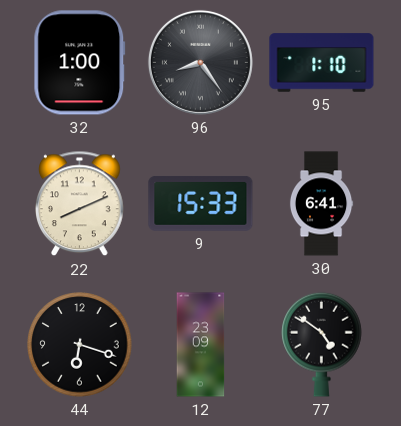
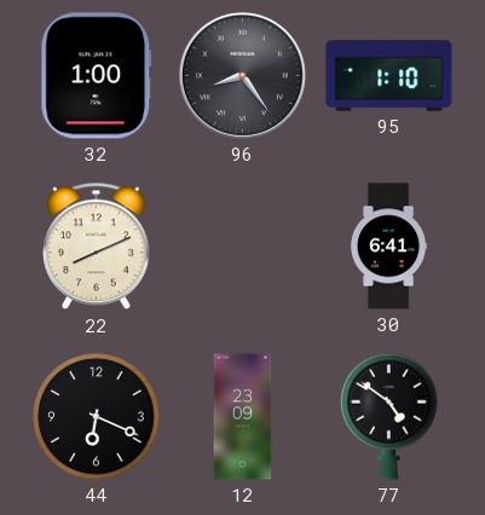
9: 15:33 -> none (201, 203)
44: 6:18 -> 6:19 (97, 417)
